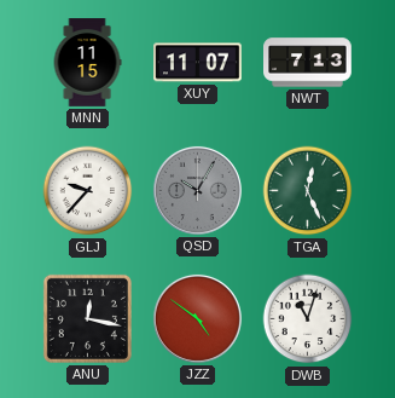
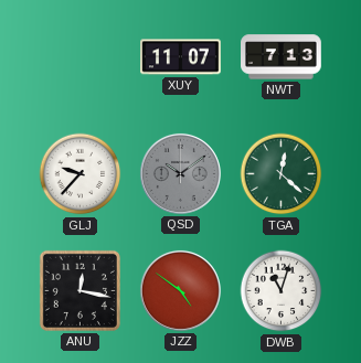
MNN: 11:15 -> none (87, 63)
QSD: 10:05 -> 10:09 (180, 173)
TGA: 12:26 -> 12:22 (282, 174)
